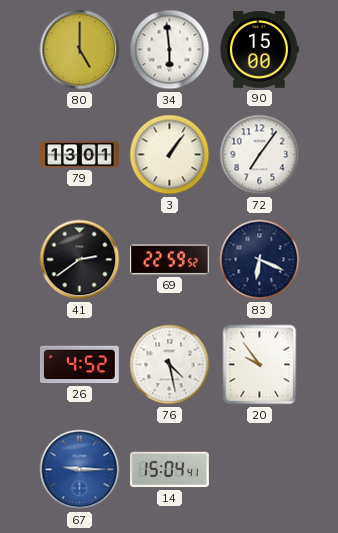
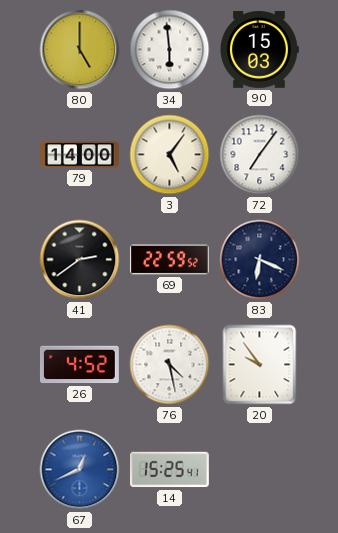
90: 15:00 -> 15:03 (259, 50)
79: 13:01 -> 14:00 (80, 155)
3: 1:06 -> 5:06 (170, 155)
67: 9:15 -> 12:41 (80, 470)
14: 15:04 -> 15:25 (169, 470)
